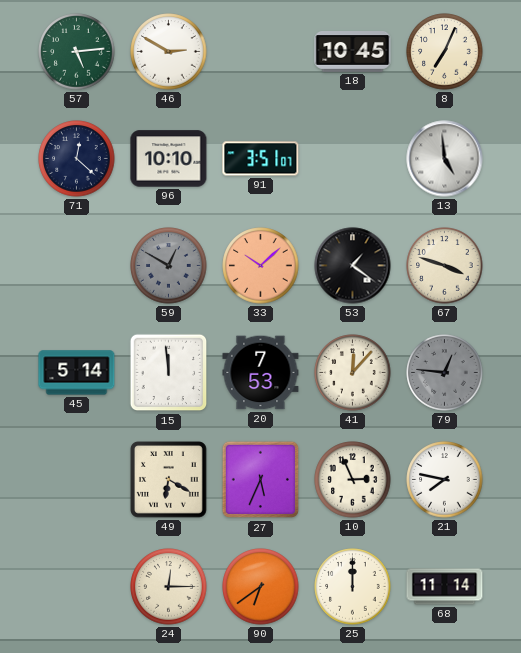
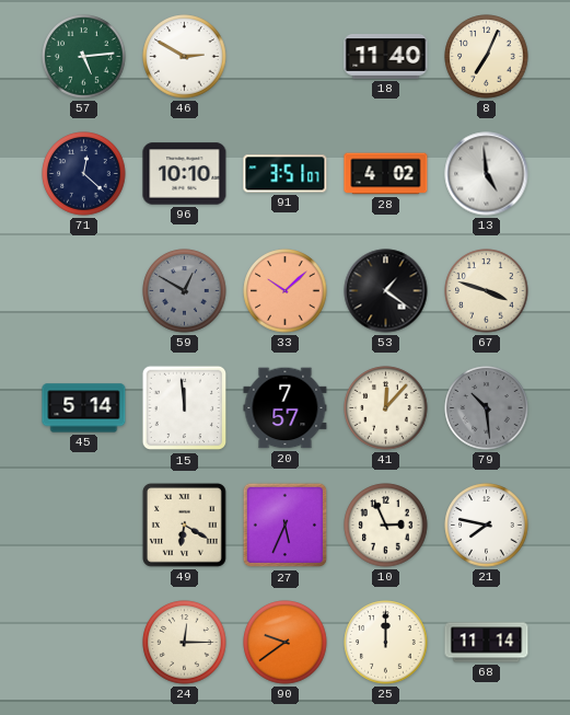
18: 10:45 -> 11:40 (386, 57)
28: none -> 4:02 (386, 174)
20: 7:53 -> 7:57 (286, 408)
79: 12:46 -> 10:29 (487, 408)
90: 6:39 -> 9:39 (286, 643)
